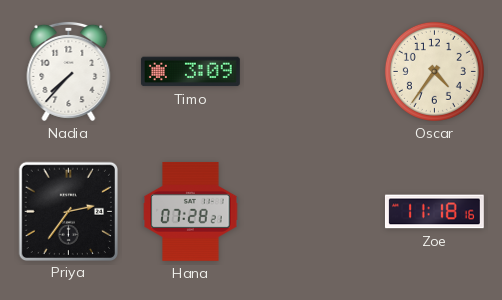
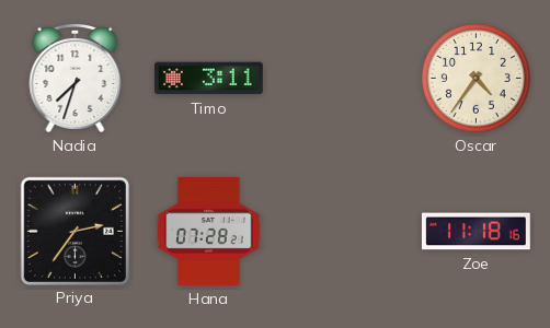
Nadia: 7:37 -> 7:33 (76, 78)
Timo: 3:09 -> 3:11 (208, 79)
